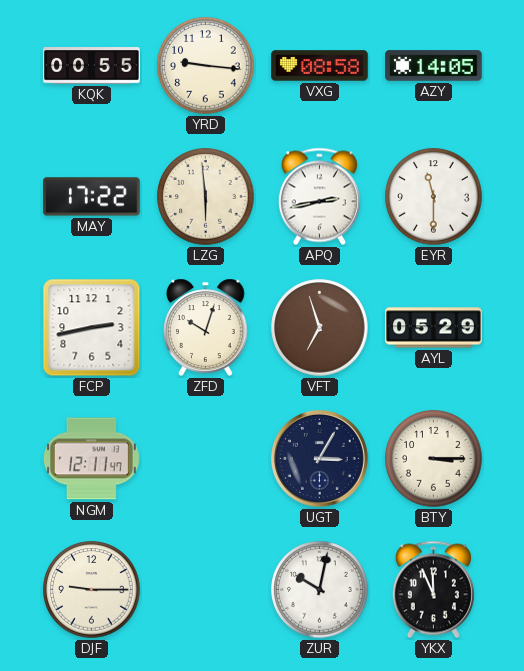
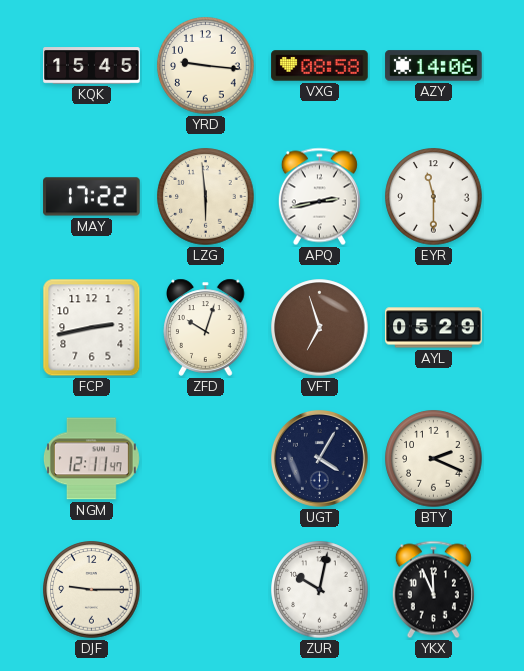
KQK: 00:55 -> 15:45 (92, 66)
AZY: 14:05 -> 14:06 (434, 66)
UGT: 3:05 -> 4:05 (319, 458)
BTY: 3:15 -> 2:19 (434, 459)
